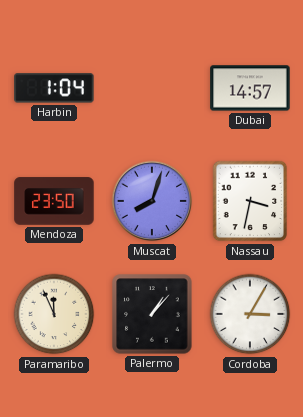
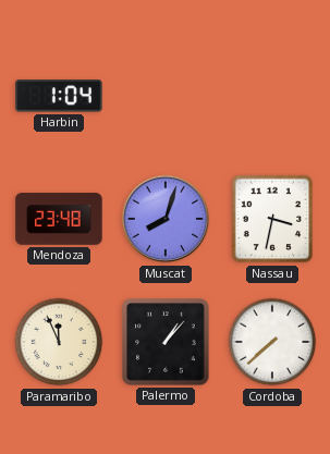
Dubai: 14:57 -> none (250, 88)
Mendoza: 23:50 -> 23:48 (59, 219)
Cordoba: 3:05 -> 7:38 (272, 342)
